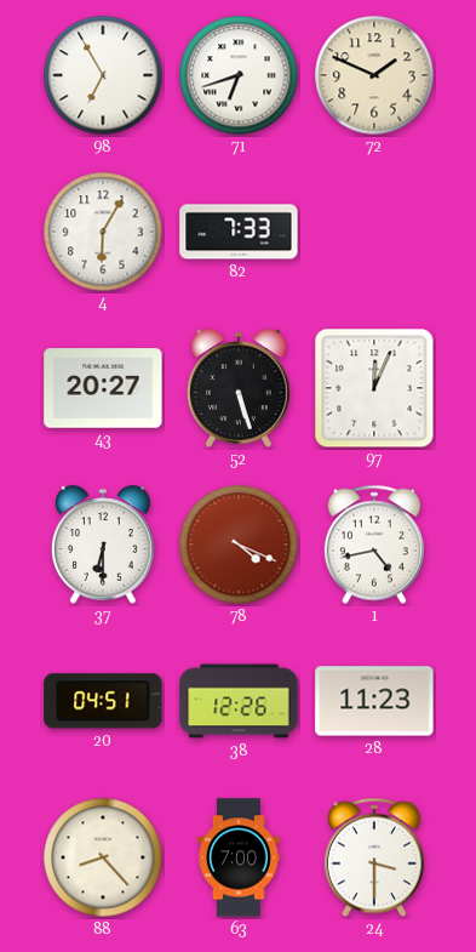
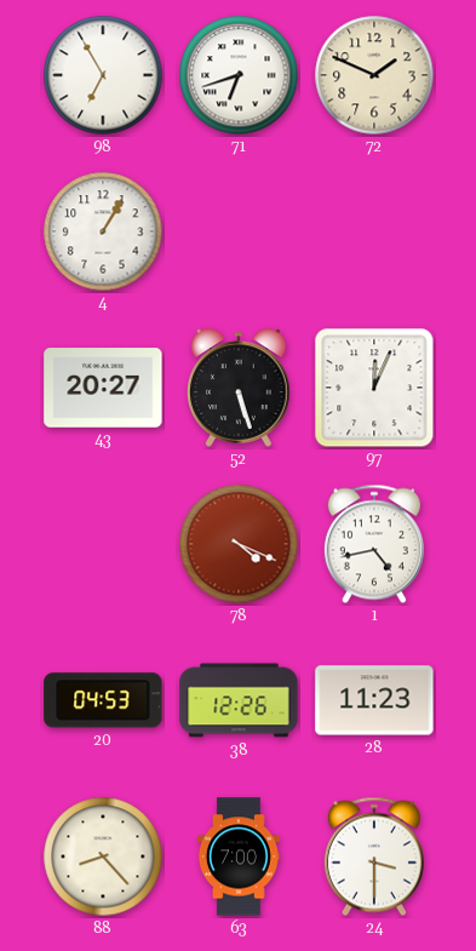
4: 6:05 -> 1:05 (103, 231)
82: 7:33 -> none (239, 232)
37: 6:30 -> none (103, 545)
20: 04:51 -> 04:53 (103, 700)
